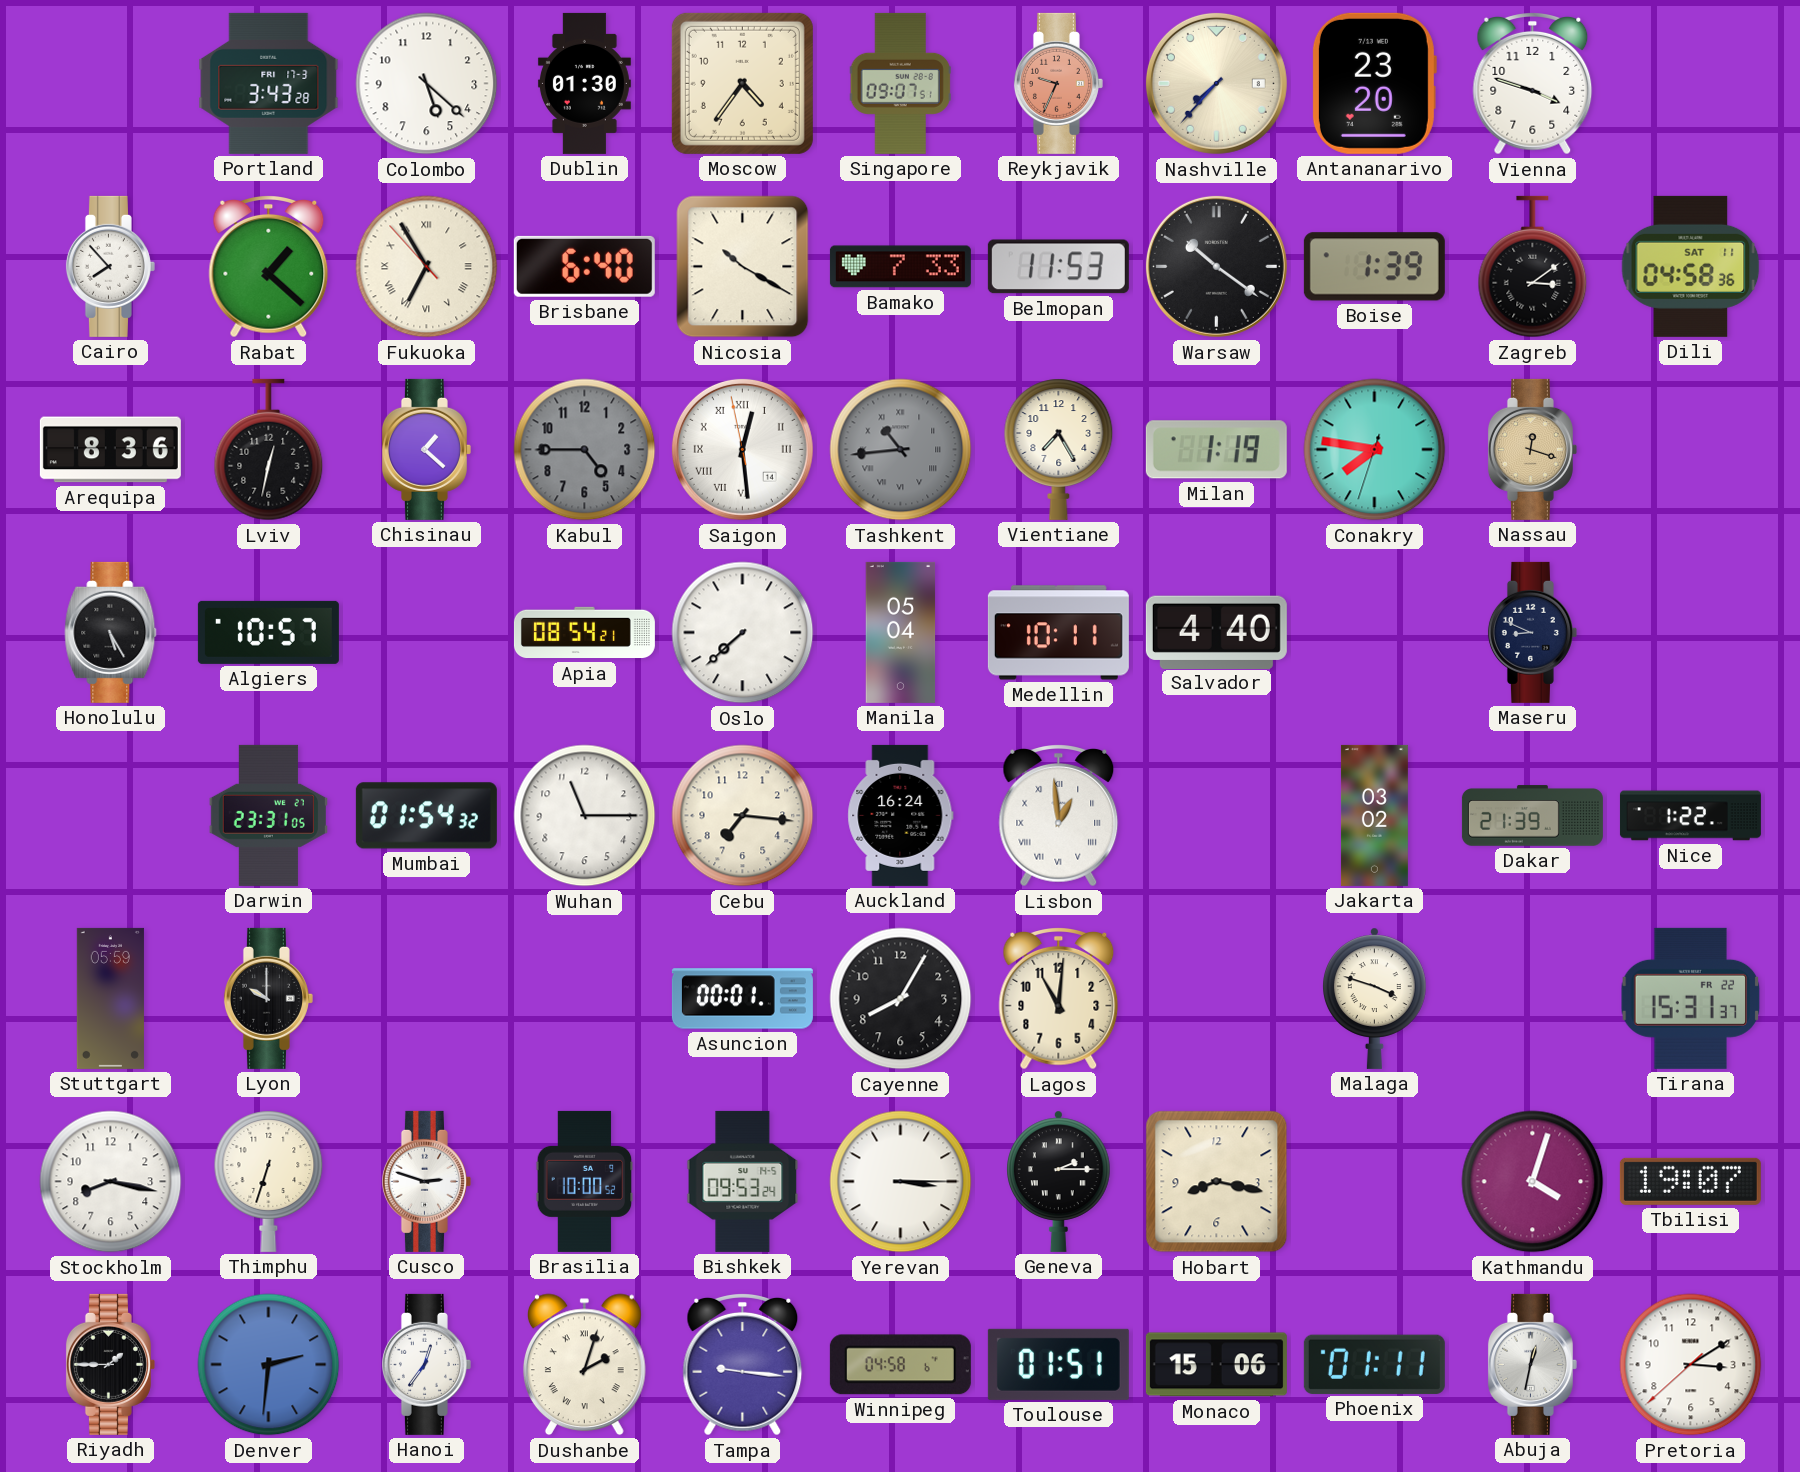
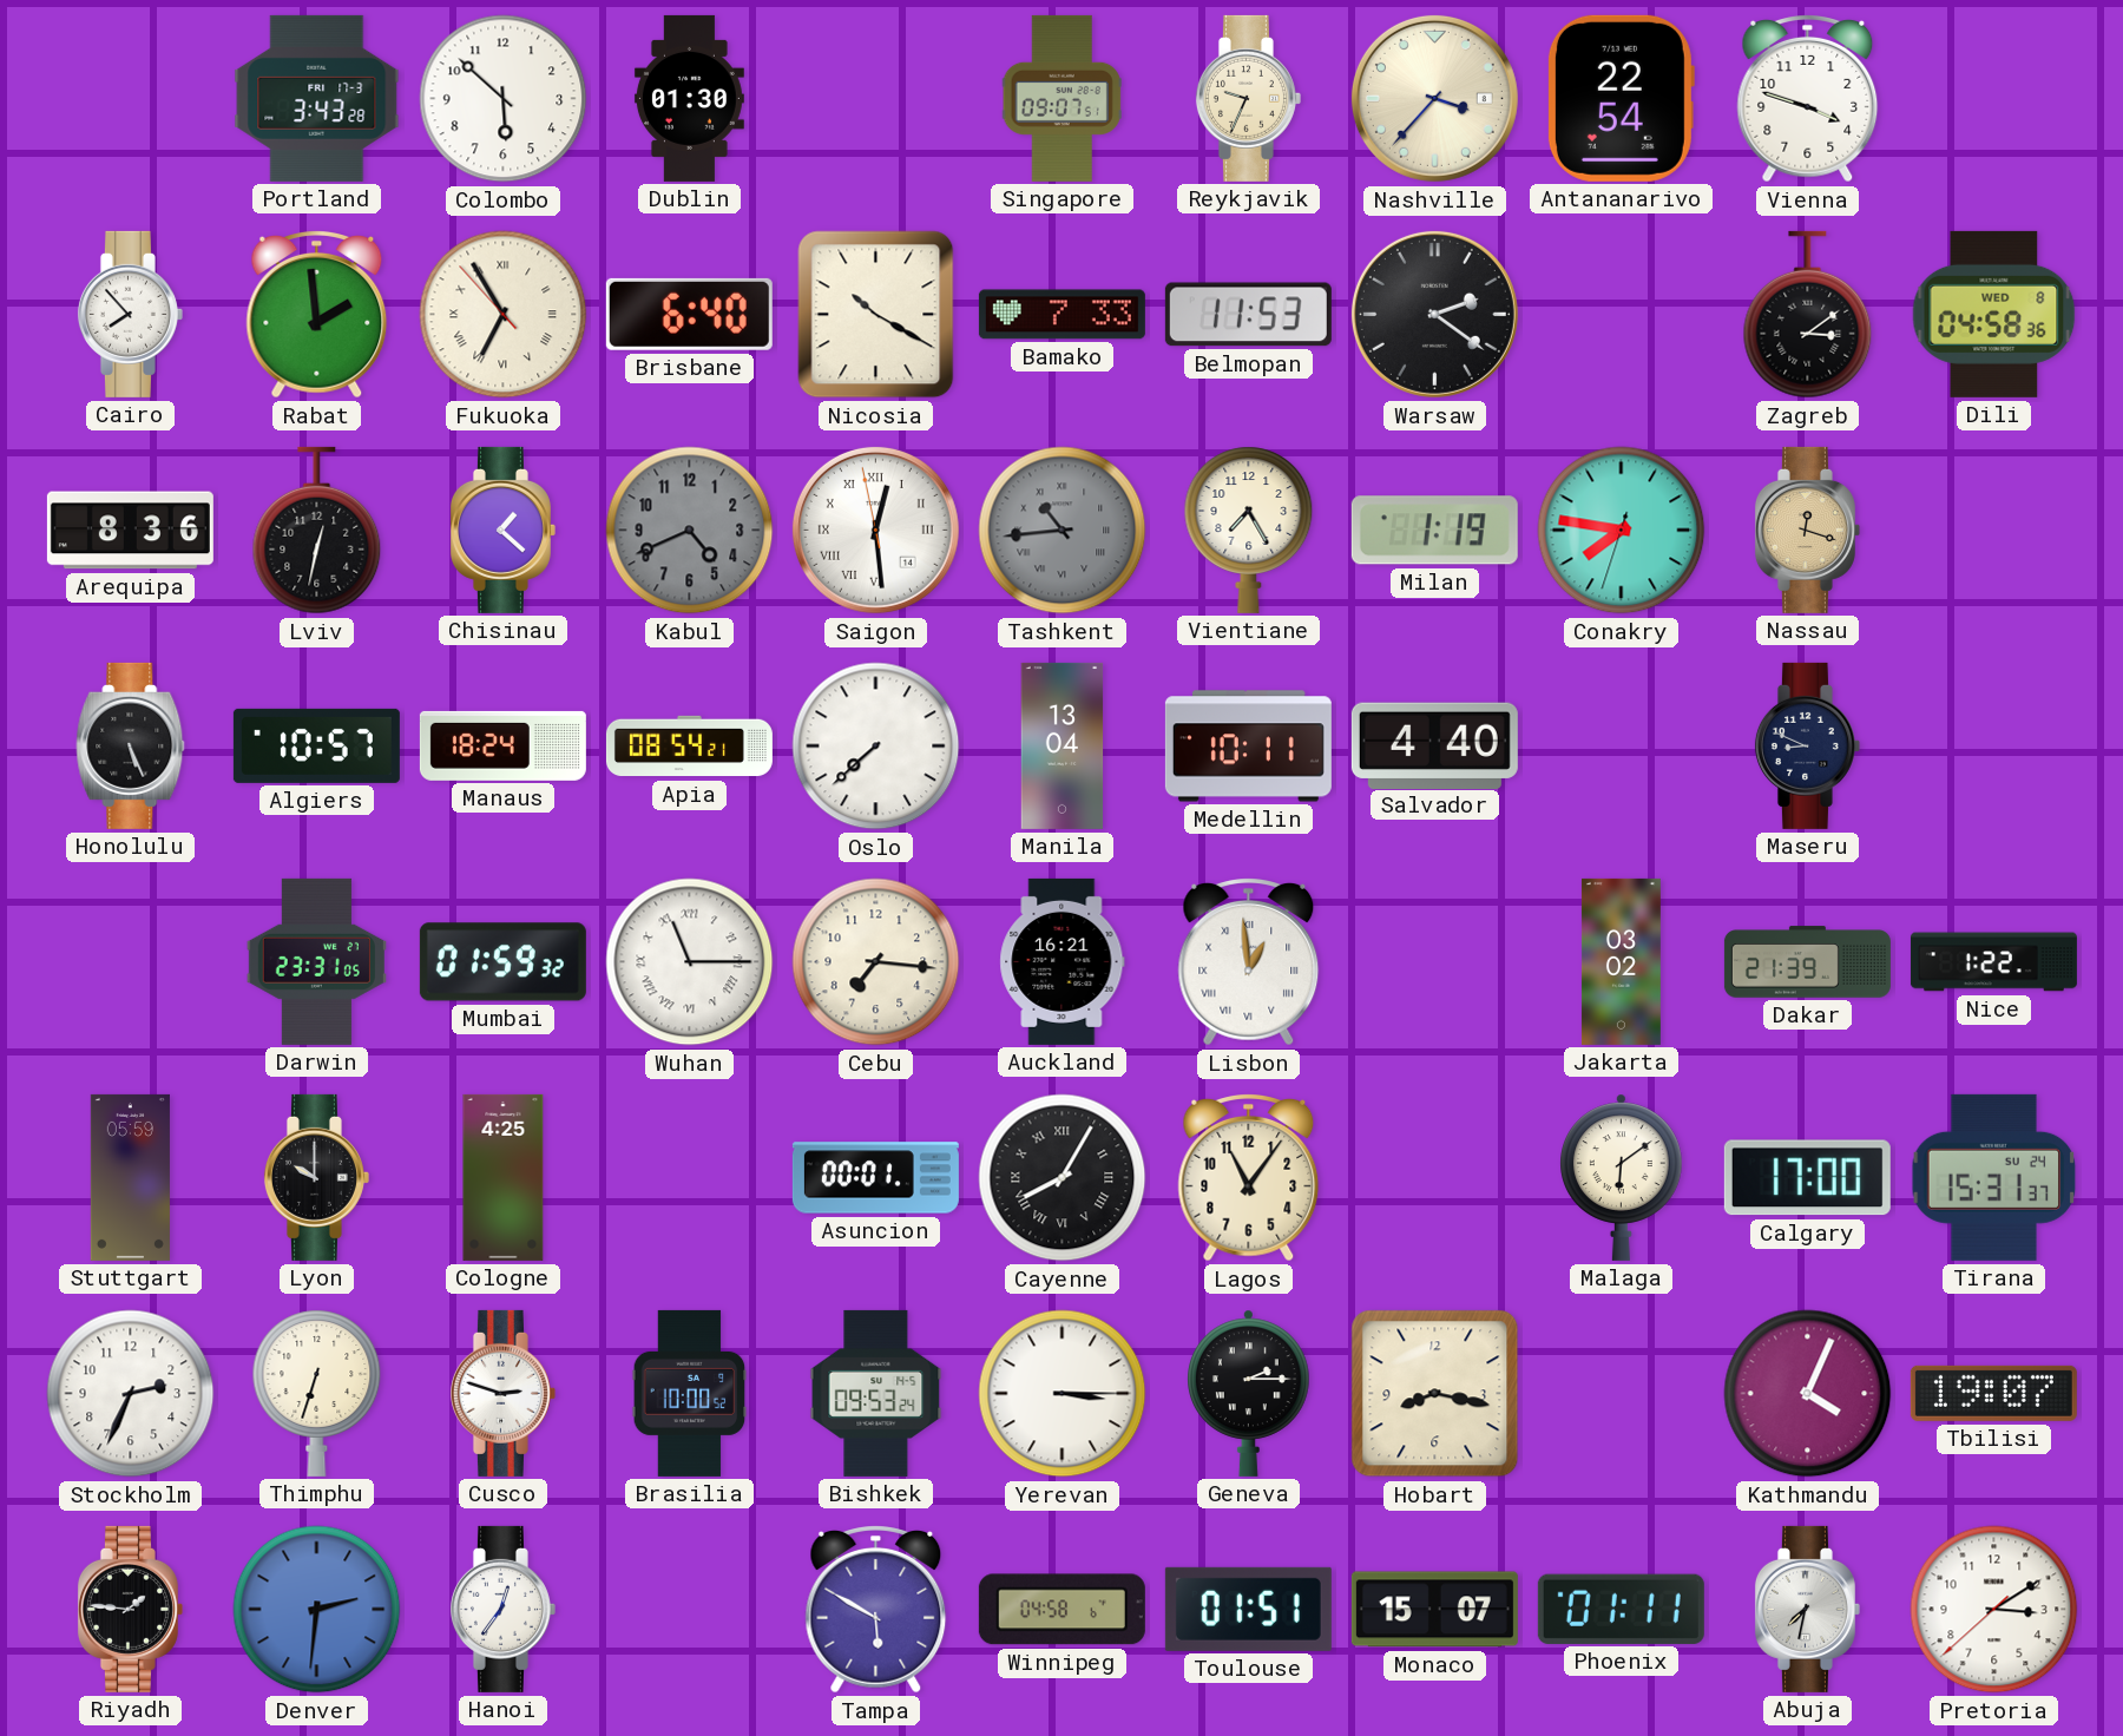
Colombo: 5:22 -> 5:52 (504, 99)
Moscow: 4:36 -> none (742, 83)
Reykjavik dial: salmon -> cream (1248, 98)
Nashville: 7:37 -> 3:37 (1434, 98)
Antananarivo: 23:20 -> 22:54 (1621, 98)
Rabat: 1:22 -> 1:59 (317, 315)
Warsaw: 10:21 -> 2:21 (1434, 314)
Boise: 1:39 -> none (1374, 267)
Dili date: SAT 11 -> WED 8 (1994, 314)
Kabul: 4:45 -> 4:41 (690, 531)
Honolulu: 5:25 -> 5:26 (131, 745)
Manaus: none -> 18:24 (502, 745)
Manila: 05:04 -> 13:04 (1063, 745)
Mumbai: 01:54 -> 01:59 (502, 962)
Wuhan numerals: Arabic -> Roman (690, 962)
Auckland: 16:24 -> 16:21 (1063, 961)
Cologne: none -> 4:25 (504, 1177)
Cayenne numerals: Arabic -> Roman (1063, 1178)
Lagos: 11:01 -> 11:06 (1249, 1178)
Malaga: 3:48 -> 6:09 (1622, 1177)
Calgary: none -> 17:00 (1807, 1178)
Tirana date: FR 22 -> SU 24 (1994, 1177)
Stockholm: 8:17 -> 2:34 (131, 1394)
Kathmandu: 4:03 -> 4:04 (1808, 1394)
Riyadh: 1:45 -> 1:46 (130, 1609)
Dushanbe: 2:03 -> none (584, 1365)
Tampa: 9:16 -> 5:50 (876, 1610)
Monaco: 15:06 -> 15:07 (1434, 1610)
Abuja: 12:32 -> 7:32 (1807, 1609)
